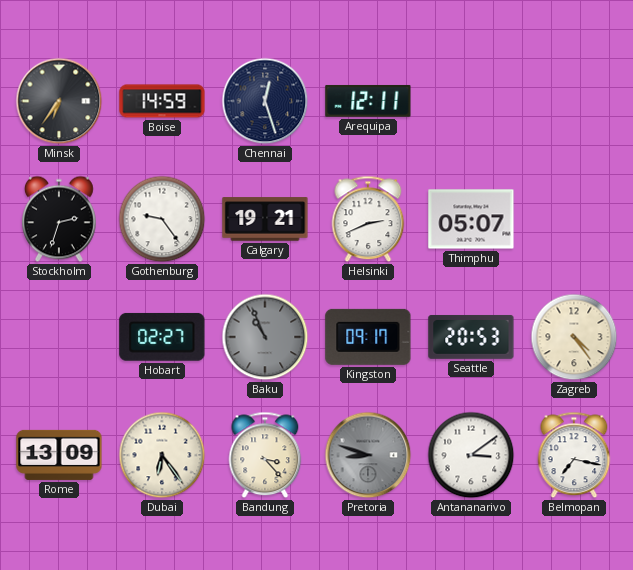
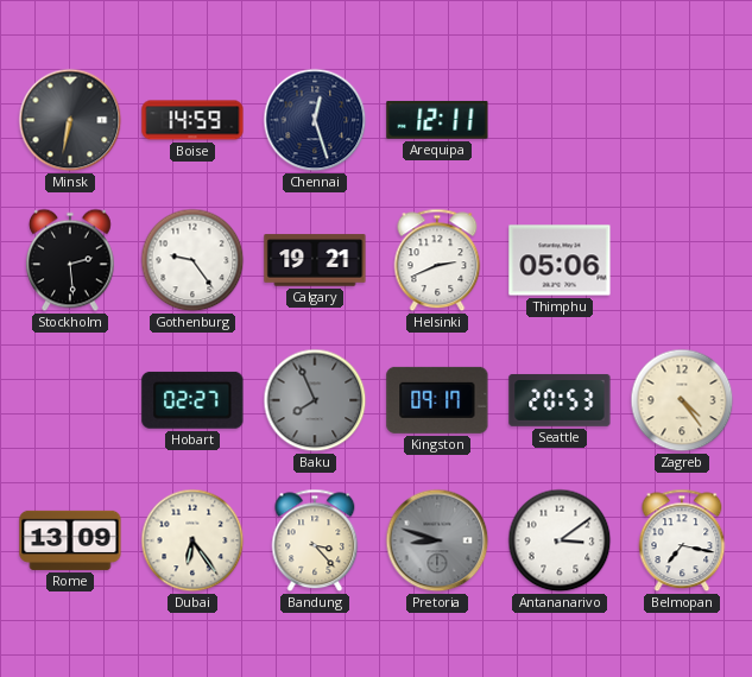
Minsk: 6:36 -> 6:32 (70, 120)
Stockholm: 2:33 -> 2:29 (71, 260)
Thimphu: 05:07 -> 05:06 (560, 260)
Baku: 10:56 -> 7:56 (315, 400)
